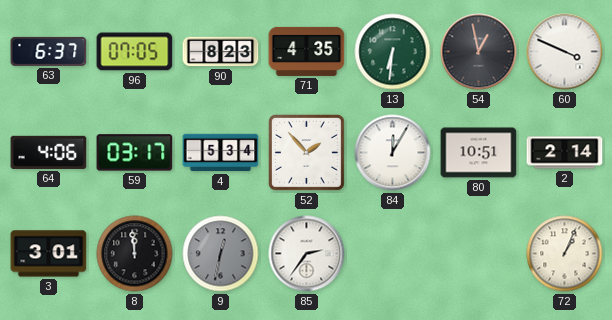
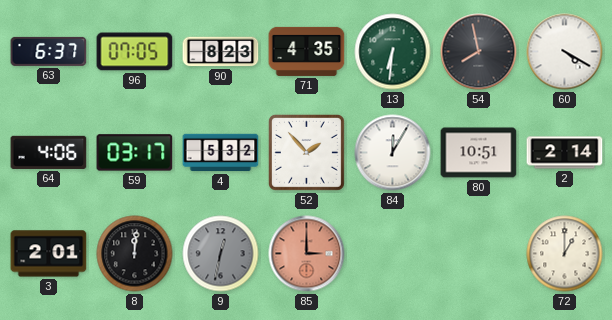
54: 12:58 -> 7:58 (479, 52)
60: 3:49 -> 4:20 (565, 52)
4: 5:34 -> 5:32 (221, 153)
3: 3:01 -> 2:01 (49, 254)
8: 11:59 -> 12:01 (135, 254)
85: 2:36 -> 3:00 (307, 254)
85 dial: white -> salmon (307, 254)
72: 1:04 -> 1:00 (565, 254)
